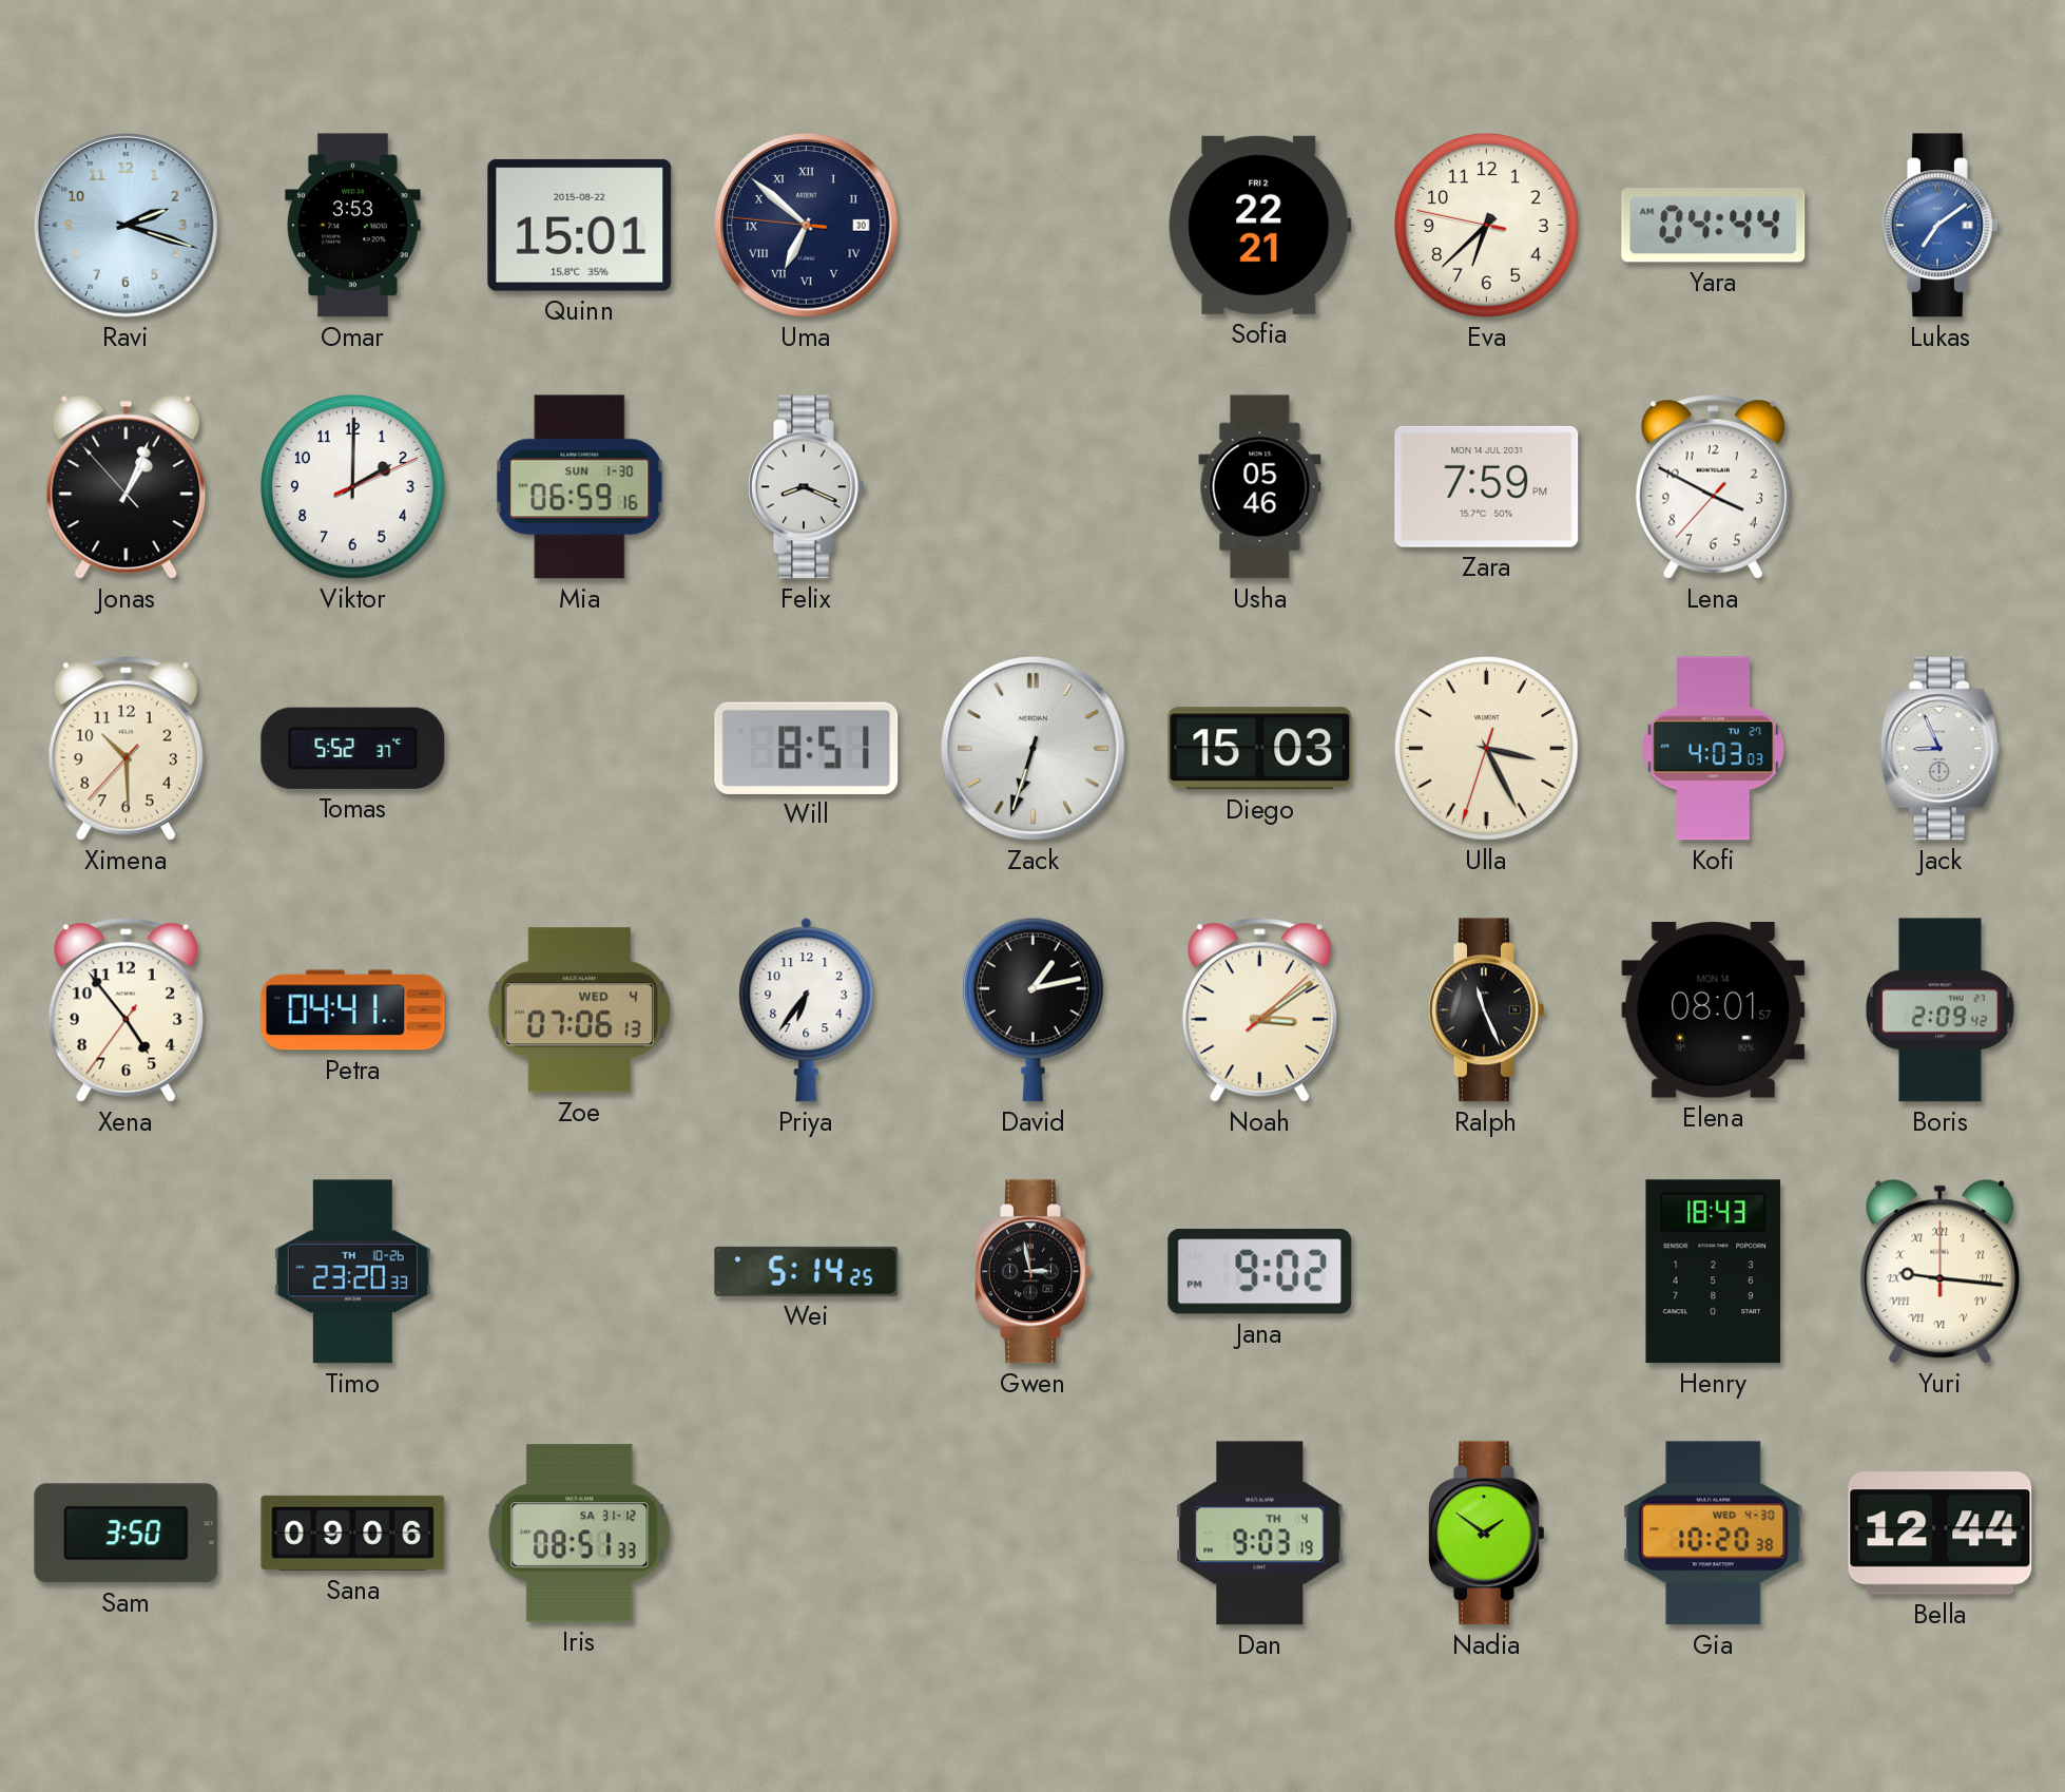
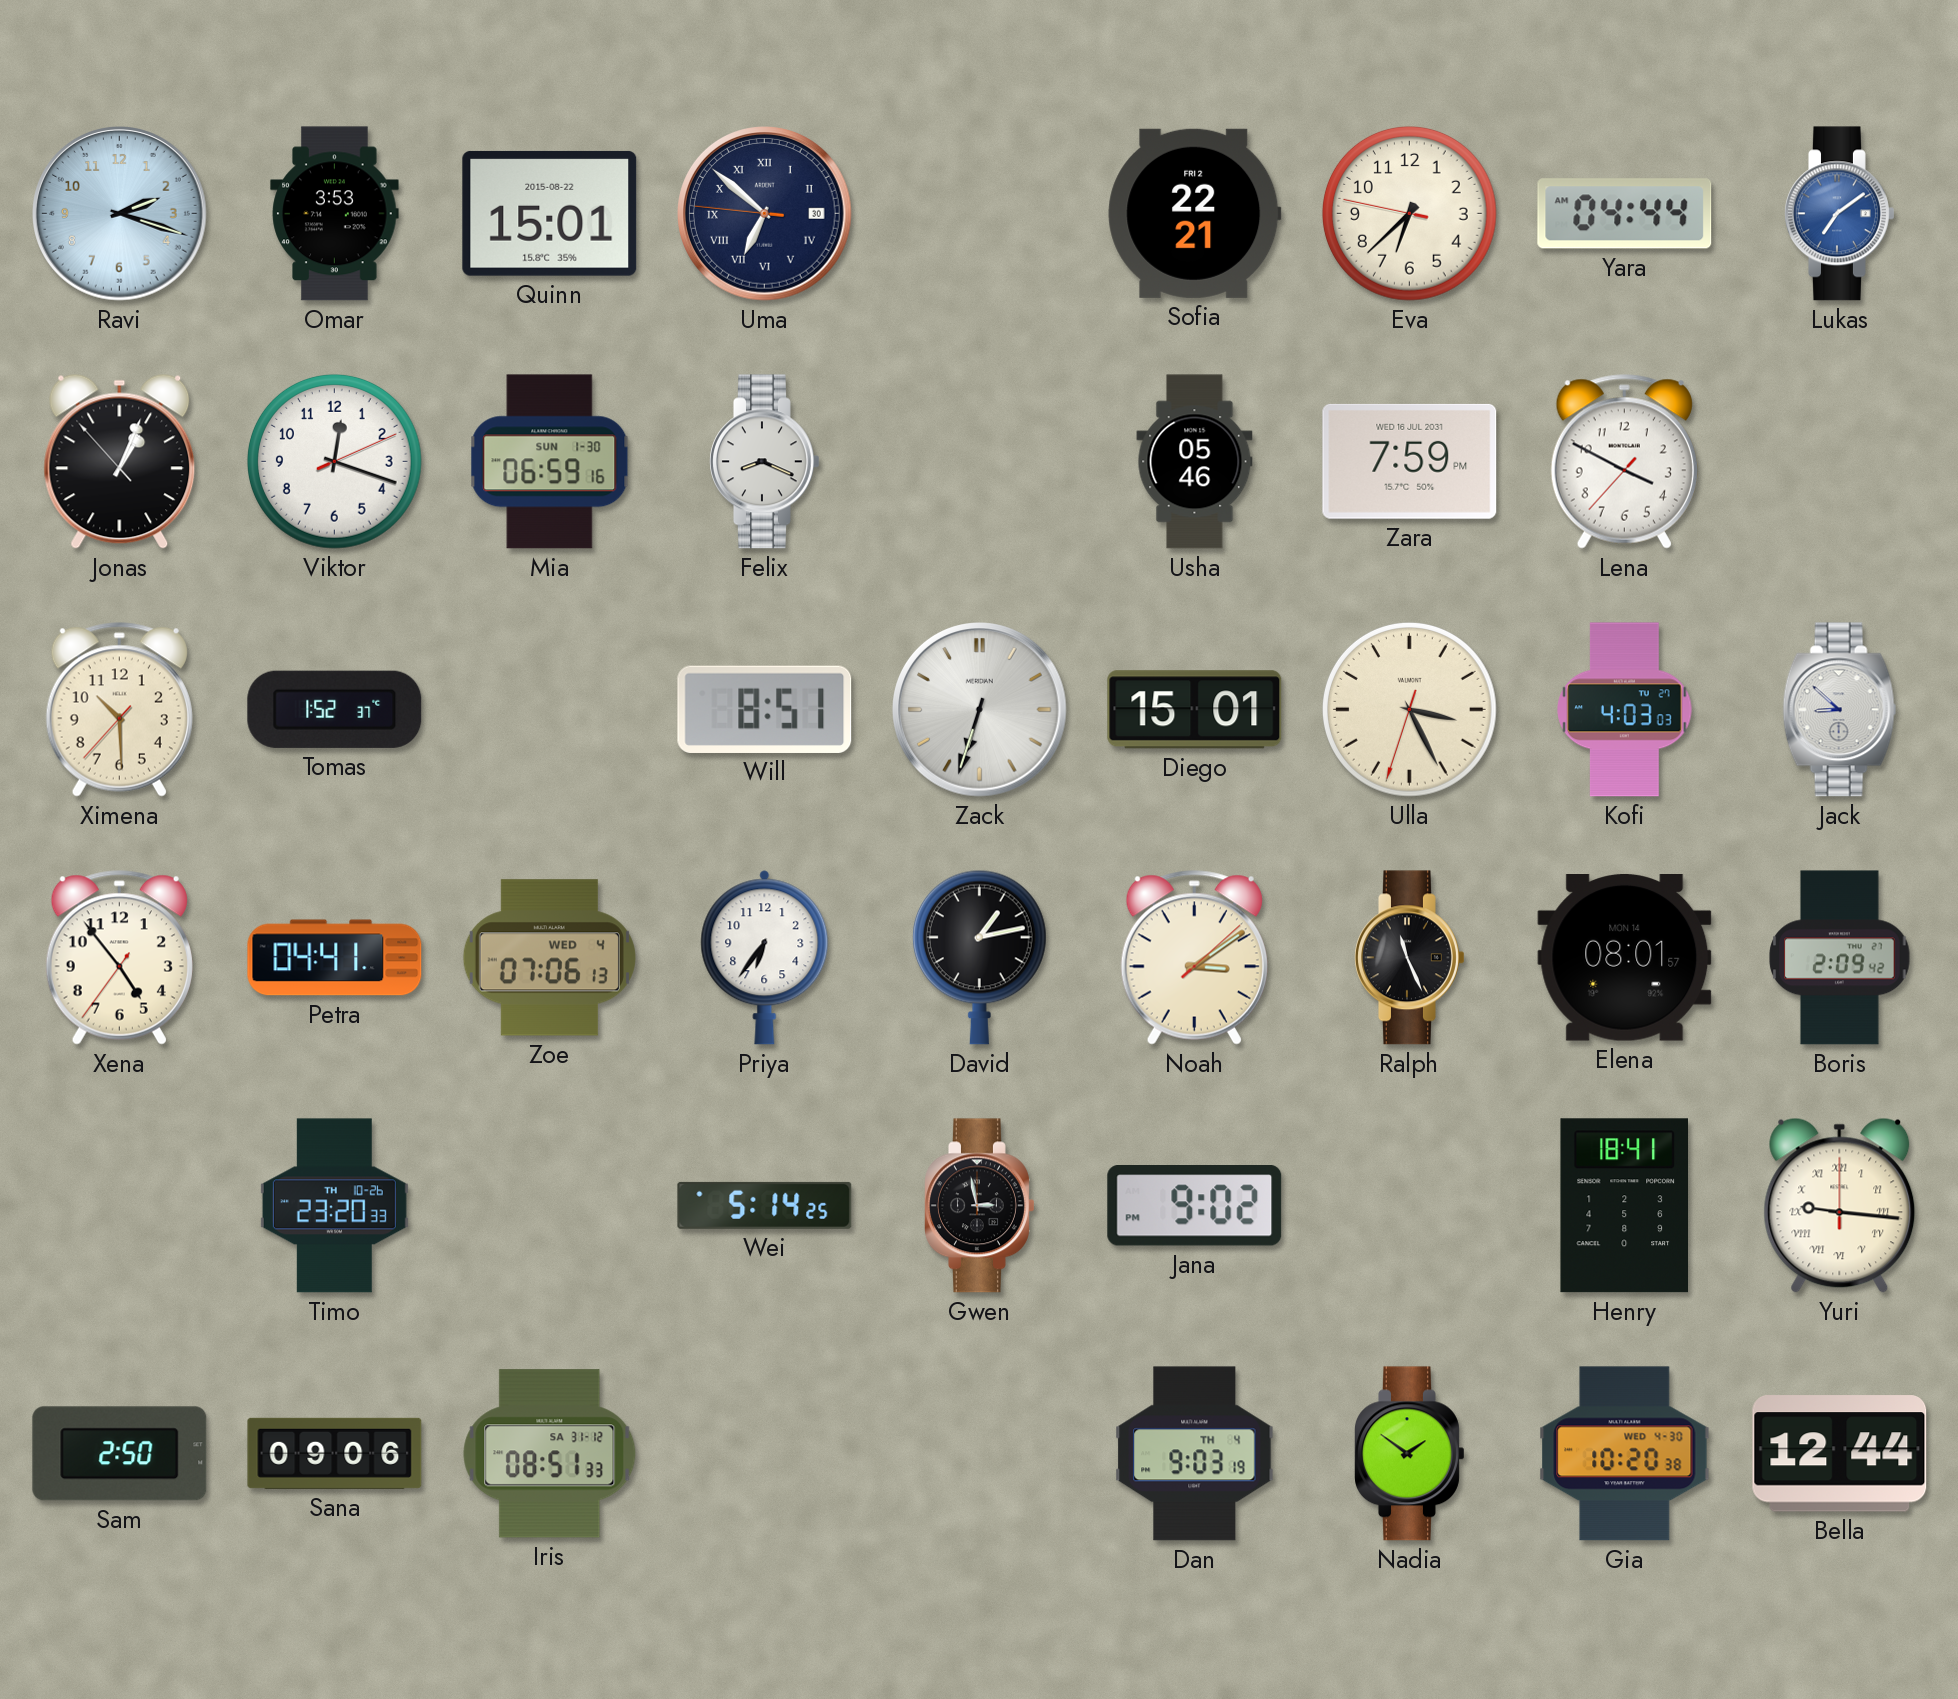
Viktor: 2:00 -> 12:18 (334, 461)
Zara date: MON 14 JUL 2031 -> WED 16 JUL 2031 (1410, 461)
Tomas: 5:52 -> 1:52 (335, 709)
Diego: 15:03 -> 15:01 (1195, 710)
Jack: 8:56 -> 8:52 (1840, 710)
Henry: 18:43 -> 18:41 (1624, 1206)
Sam: 3:50 -> 2:50 (120, 1454)
